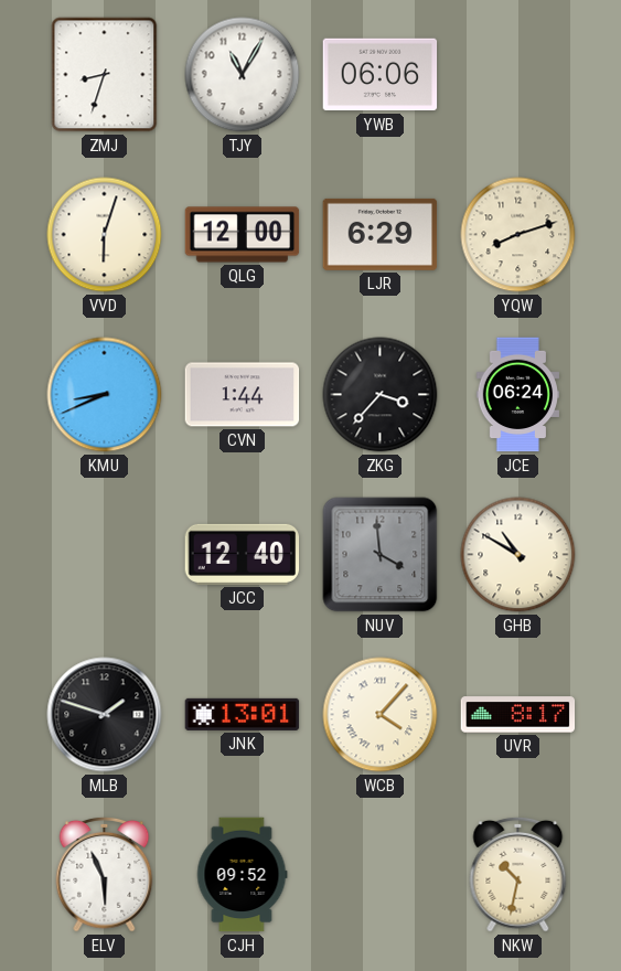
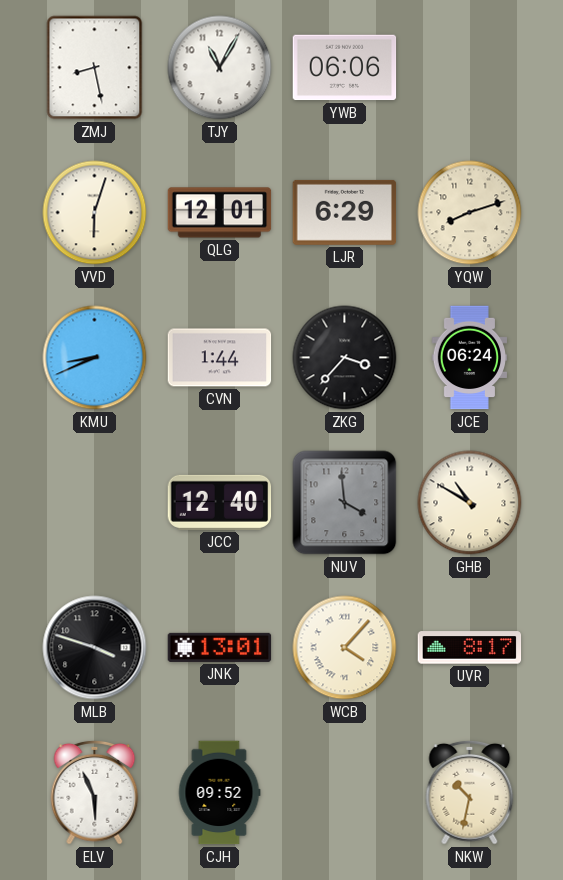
ZMJ: 8:33 -> 8:28 (95, 68)
QLG: 12:00 -> 12:01 (220, 213)
MLB: 1:48 -> 3:48 (95, 648)
